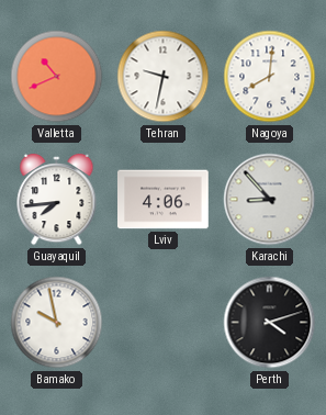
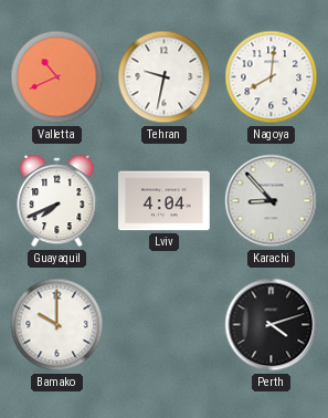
Guayaquil: 7:44 -> 7:41 (57, 201)
Lviv: 4:06 -> 4:04 (165, 201)
Bamako: 9:58 -> 10:00 (57, 325)
